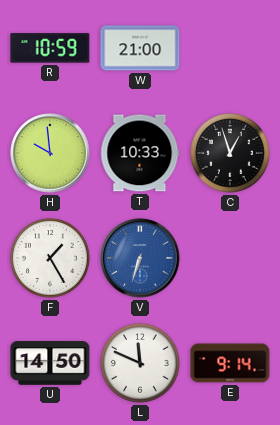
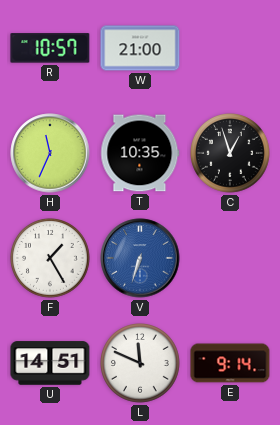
R: 10:59 -> 10:57 (50, 48)
H: 9:59 -> 11:34 (50, 153)
T: 10:33 -> 10:35 (140, 153)
U: 14:50 -> 14:51 (50, 363)
